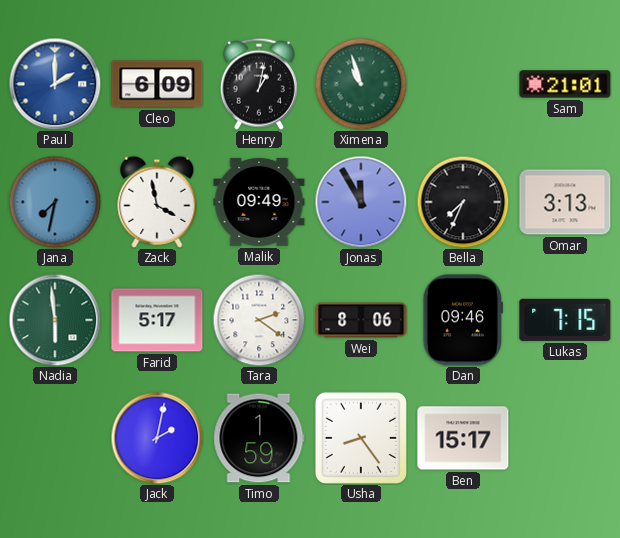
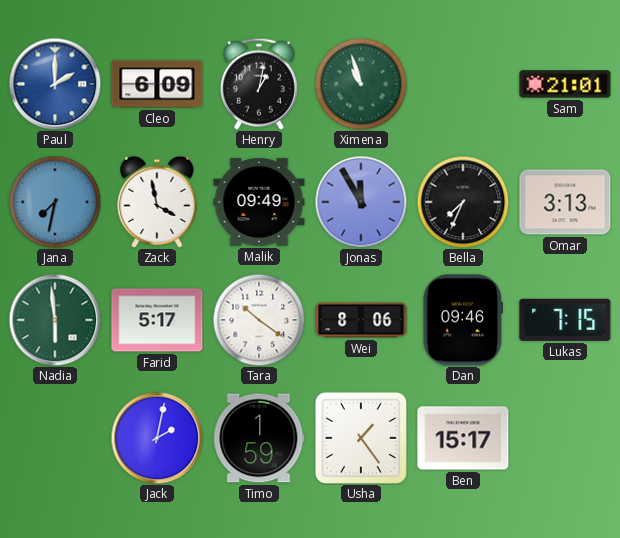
Tara: 2:21 -> 10:21 (259, 320)
Usha: 8:24 -> 1:24 (361, 438)
